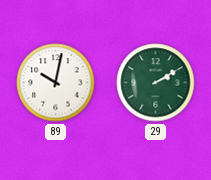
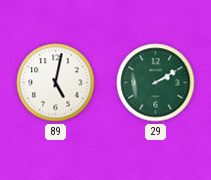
89: 10:02 -> 5:02 (56, 83)
